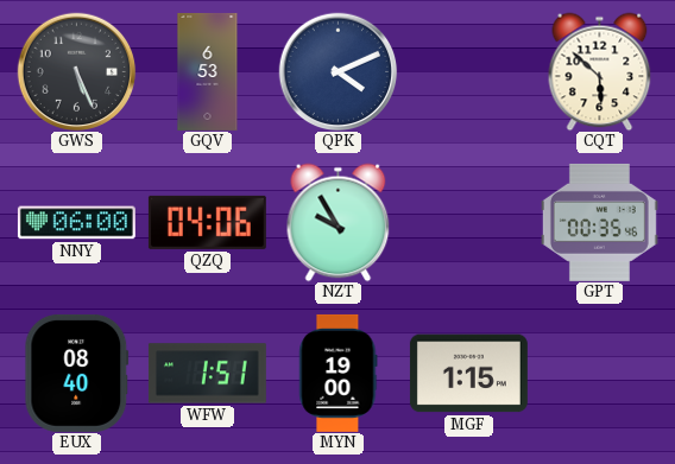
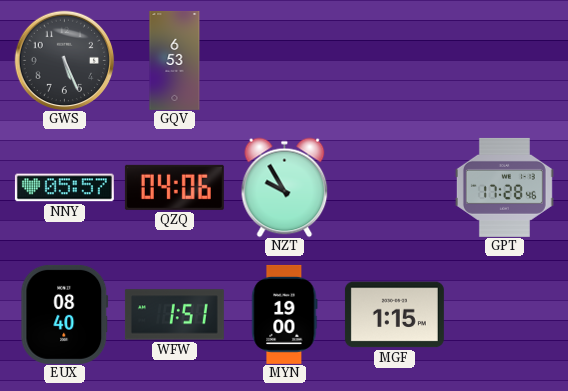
QPK: 4:11 -> none (337, 71)
CQT: 5:52 -> none (600, 71)
NNY: 06:00 -> 05:57 (64, 188)
GPT: 00:35 -> 17:28 (504, 187)
